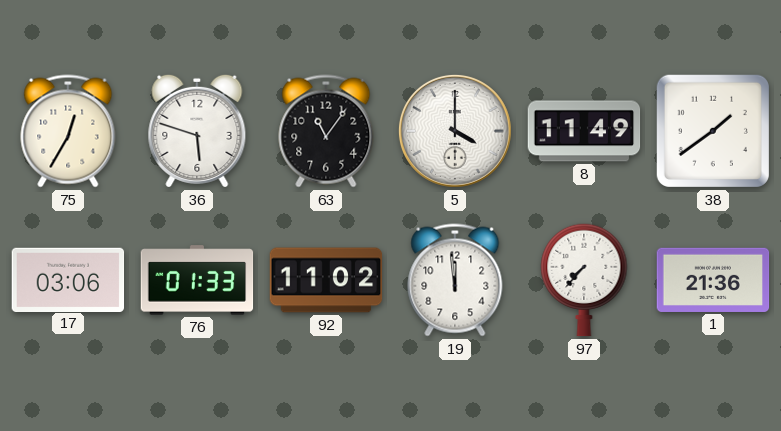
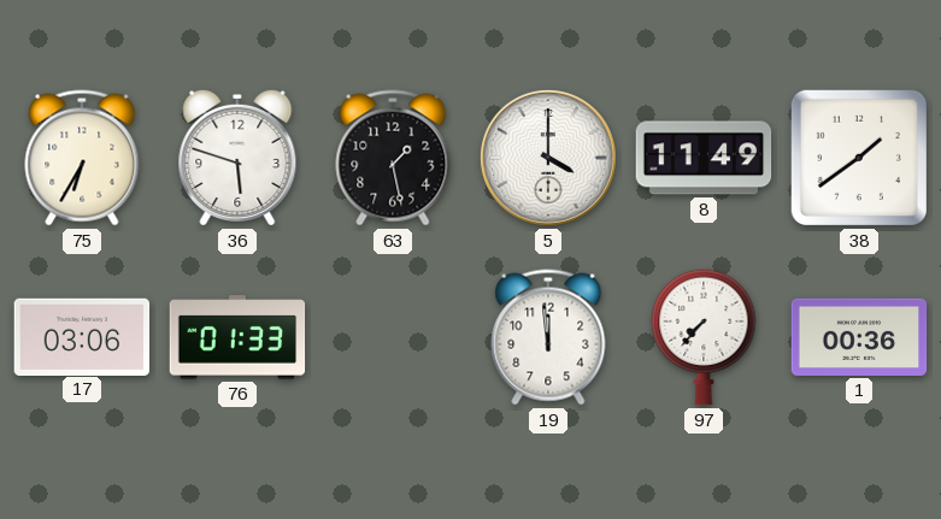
75: 12:35 -> 6:35 (82, 158)
63: 11:06 -> 1:28 (393, 158)
92: 11:02 -> none (326, 280)
1: 21:36 -> 00:36 (859, 337)
